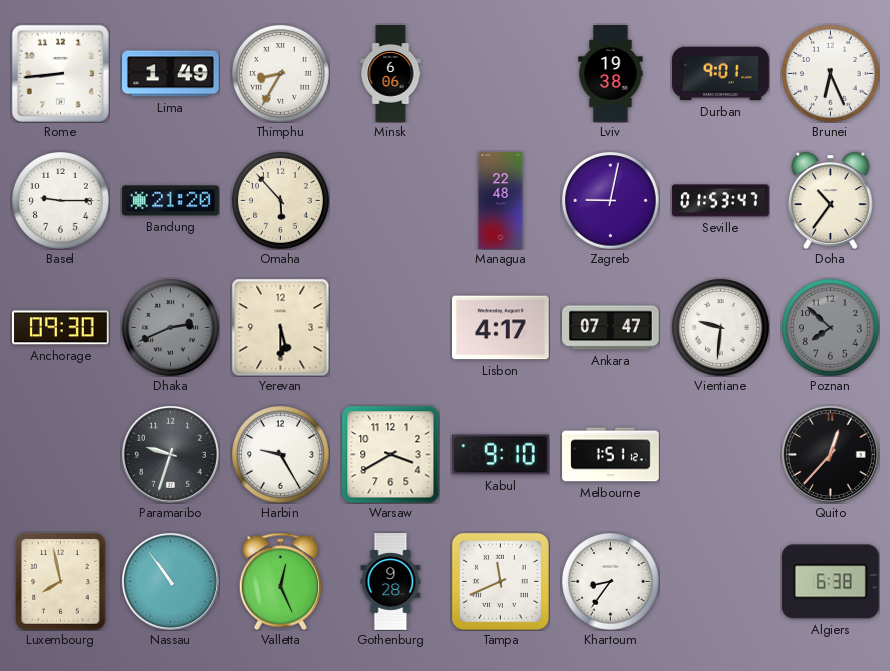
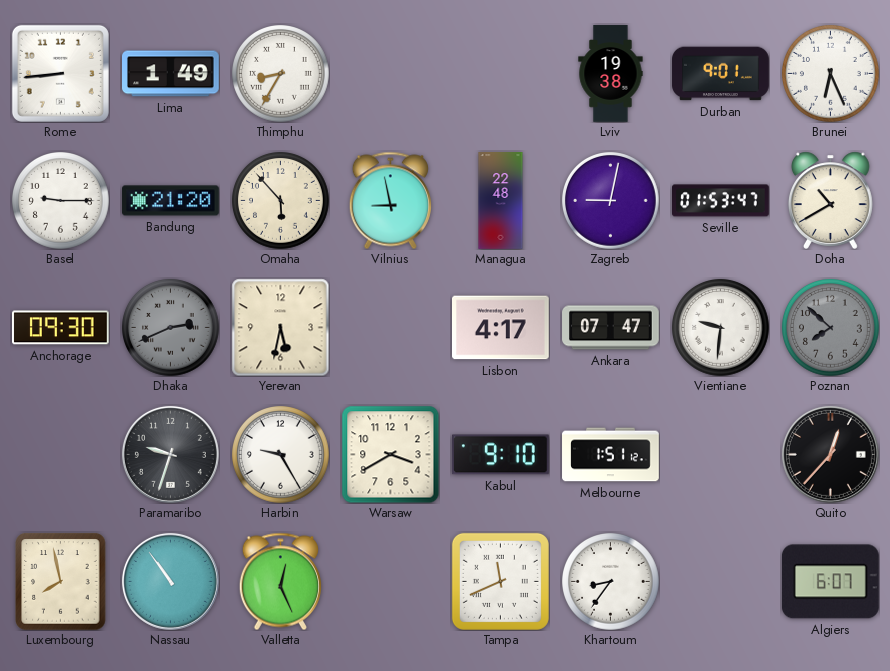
Minsk: 6:06 -> none (391, 74)
Vilnius: none -> 8:58 (390, 200)
Doha: 10:36 -> 10:40 (830, 200)
Yerevan: 5:30 -> 5:32 (280, 327)
Gothenburg: 9:28 -> none (391, 582)
Algiers: 6:38 -> 6:07 (830, 582)
